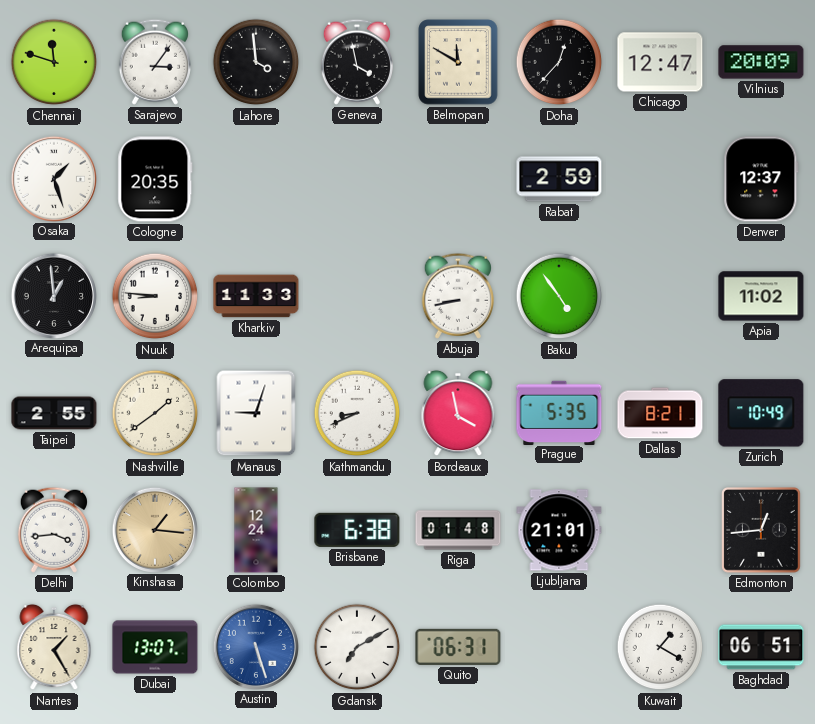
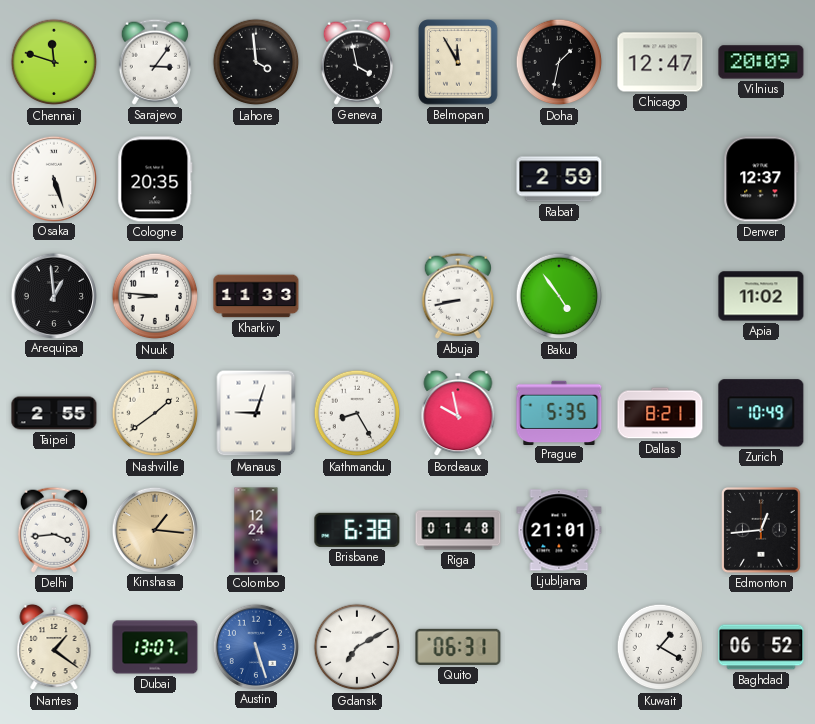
Belmopan: 11:50 -> 11:55 (458, 62)
Doha: 12:37 -> 1:32 (559, 62)
Osaka: 1:27 -> 5:27 (53, 178)
Kathmandu: 8:41 -> 8:25 (357, 413)
Bordeaux: 3:58 -> 9:58 (458, 413)
Nantes: 1:25 -> 1:21 (54, 647)
Baghdad: 06:51 -> 06:52 (761, 647)
